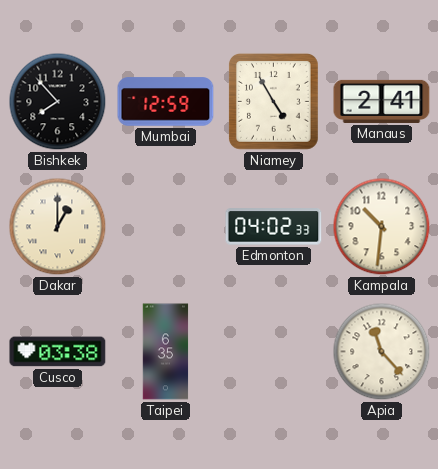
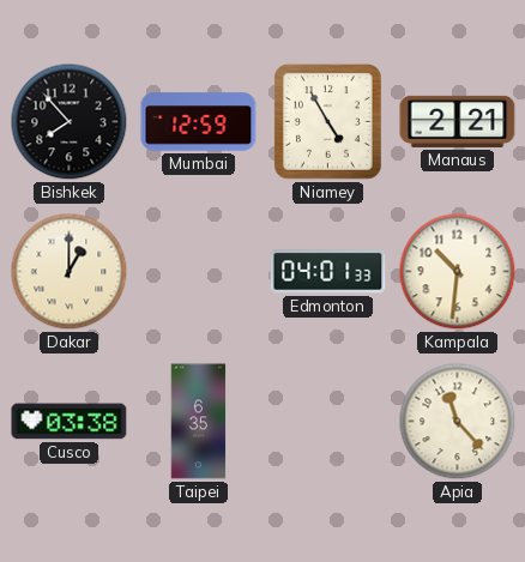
Manaus: 2:41 -> 2:21 (458, 121)
Edmonton: 04:02 -> 04:01 (328, 272)
